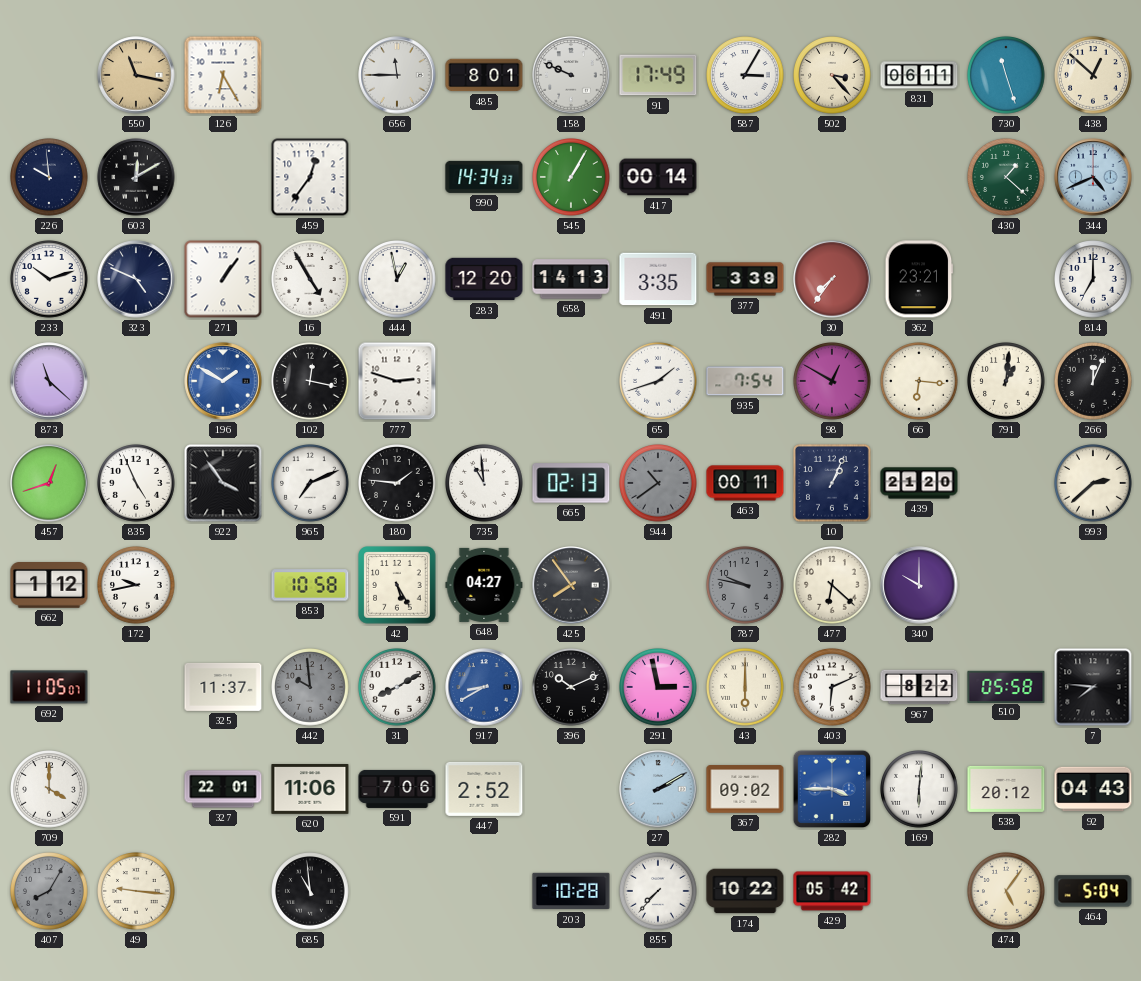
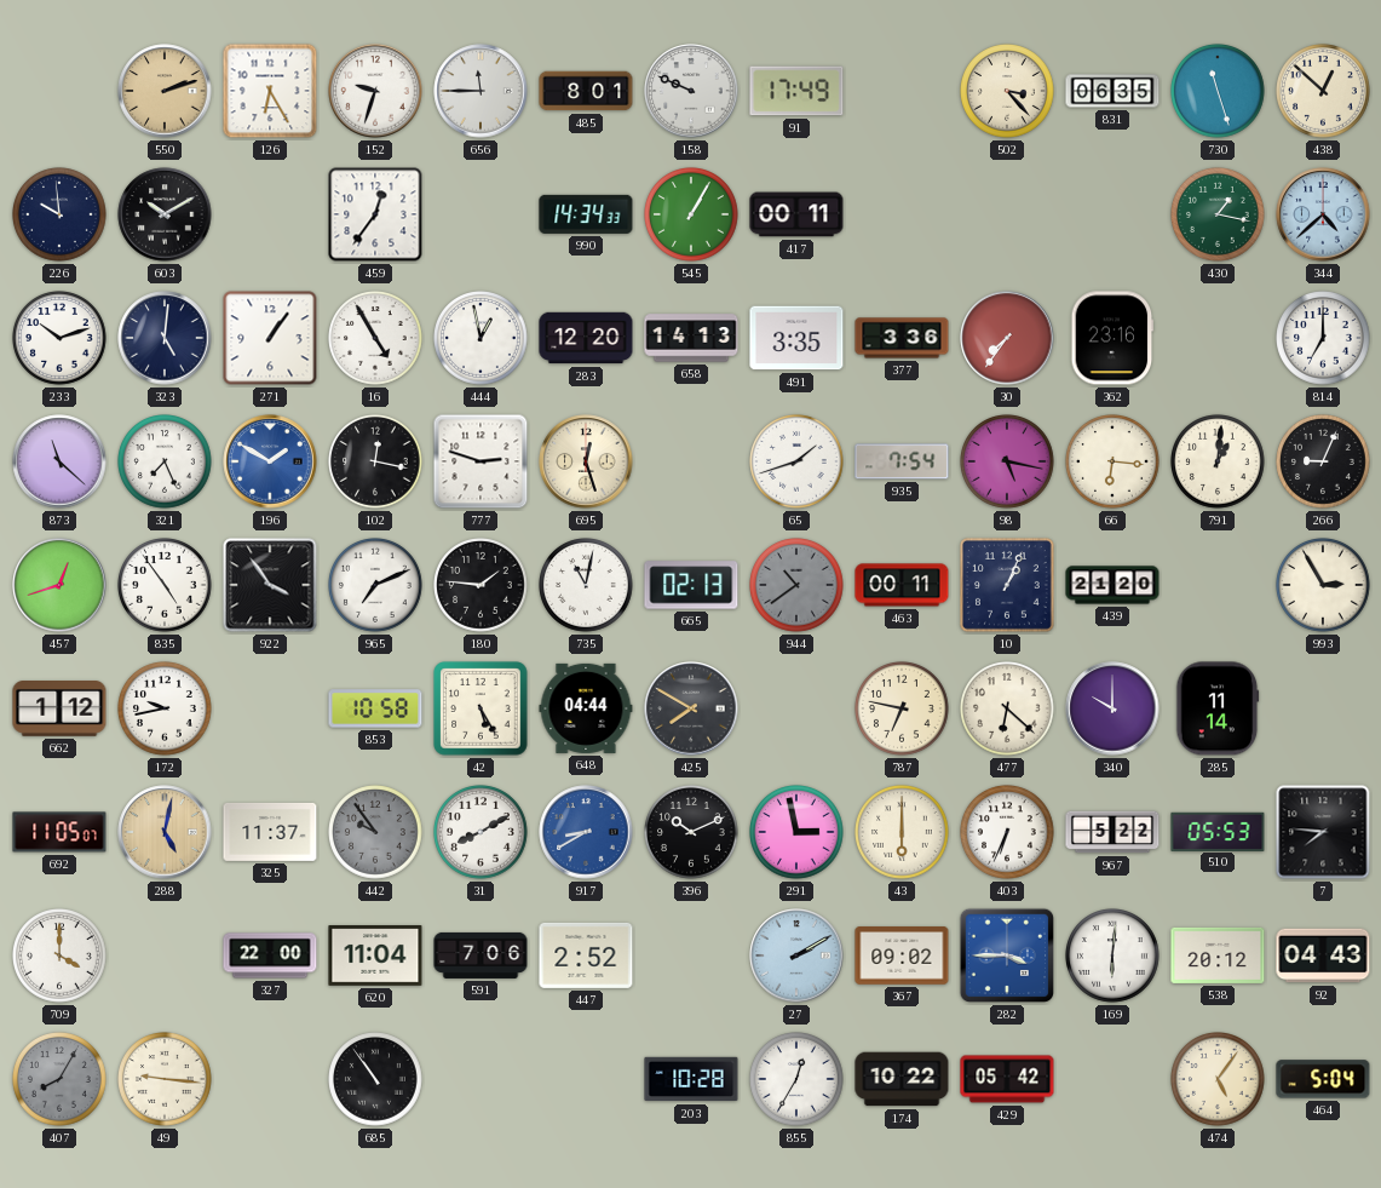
550: 11:17 -> 2:12 (165, 91)
152: none -> 9:33 (375, 91)
587: 3:05 -> none (745, 75)
831: 06:11 -> 06:35 (1112, 91)
603: 12:10 -> 10:10 (165, 214)
417: 00:14 -> 00:11 (796, 214)
430: 1:22 -> 1:17 (1218, 214)
344: 4:41 -> 4:38 (1323, 214)
323: 4:49 -> 5:01 (165, 338)
377: 3:39 -> 3:36 (902, 338)
362: 23:21 -> 23:16 (1112, 338)
321: none -> 7:26 (165, 461)
695: none -> 12:27 (586, 461)
98: 12:50 -> 5:17 (1007, 461)
266: 12:04 -> 9:04 (1323, 461)
835: 4:56 -> 4:54 (165, 585)
735: 10:59 -> 11:02 (586, 585)
993: 2:38 -> 2:55 (1323, 585)
648: 04:27 -> 04:44 (586, 708)
425: 7:54 -> 7:50 (691, 708)
787: 9:47 -> 6:47 (902, 708)
787 dial: grey -> cream (902, 708)
285: none -> 11:14 (1218, 708)
288: none -> 5:02 (165, 832)
442: 9:59 -> 9:54 (375, 832)
403: 6:11 -> 6:34 (1007, 832)
967: 8:22 -> 5:22 (1112, 832)
510: 05:58 -> 05:53 (1218, 831)
327: 22:01 -> 22:00 (270, 955)
620: 11:06 -> 11:04 (375, 955)
685: 10:59 -> 10:54 (375, 1079)
855: 7:37 -> 12:35 (796, 1079)
